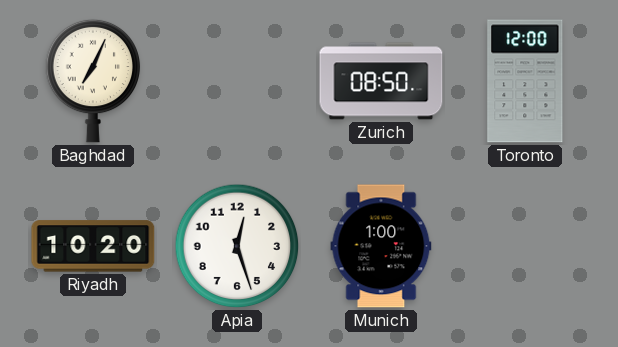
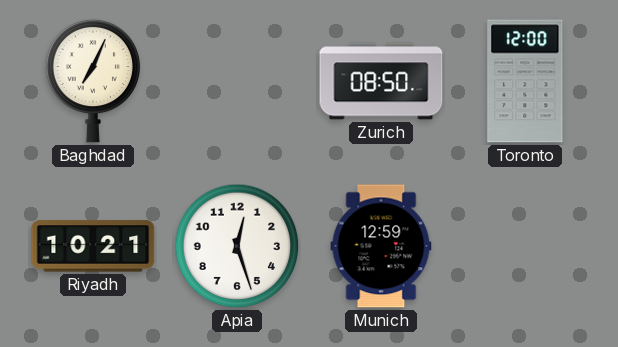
Riyadh: 10:20 -> 10:21 (93, 246)
Munich: 1:00 -> 12:59 (381, 246)
